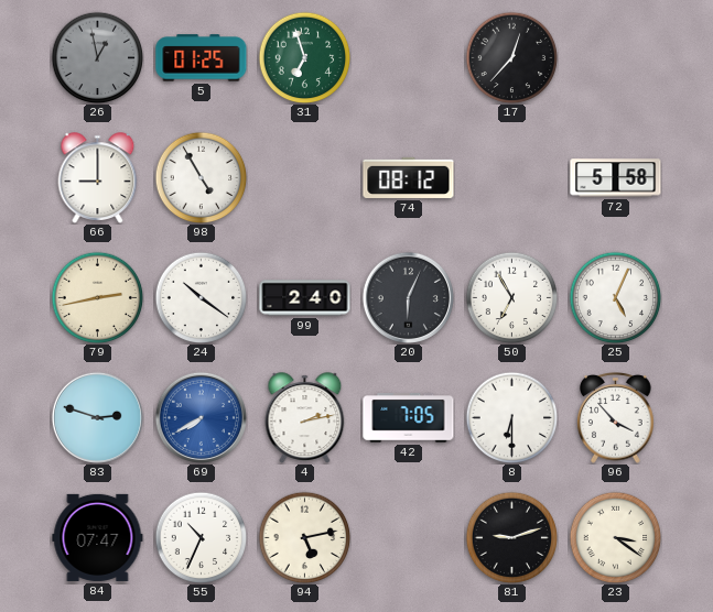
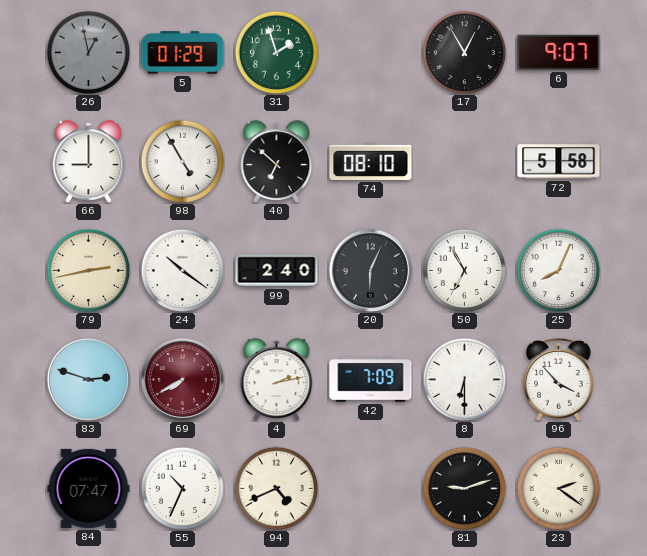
5: 01:25 -> 01:29 (183, 53)
31: 6:57 -> 1:57 (276, 52)
17: 12:37 -> 12:55 (464, 52)
6: none -> 9:07 (559, 52)
40: none -> 6:52 (277, 162)
74: 08:12 -> 08:10 (371, 161)
25: 5:04 -> 8:04 (558, 270)
69 dial: blue -> burgundy (182, 379)
42: 7:05 -> 7:09 (371, 380)
94: 5:13 -> 4:41 (276, 488)
23: 3:21 -> 2:21 (558, 488)
